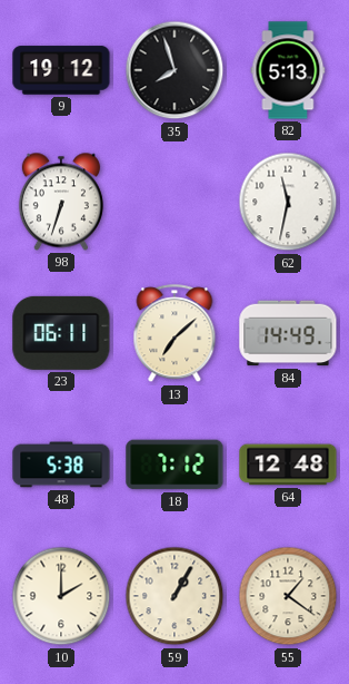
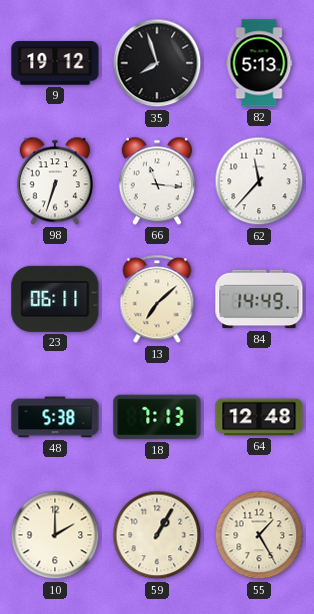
66: none -> 11:16 (157, 181)
62: 11:32 -> 11:37 (259, 181)
18: 7:12 -> 7:13 (157, 417)
55: 1:21 -> 1:25 (259, 535)
